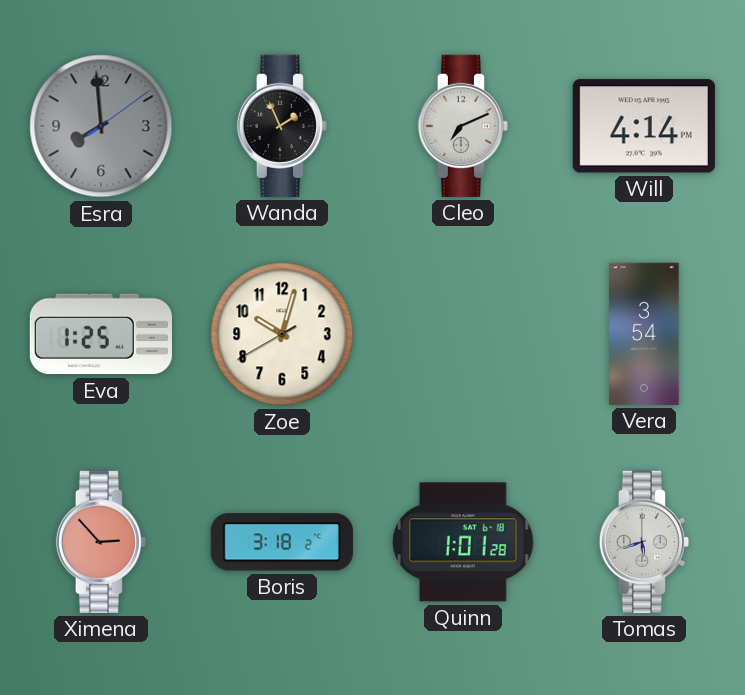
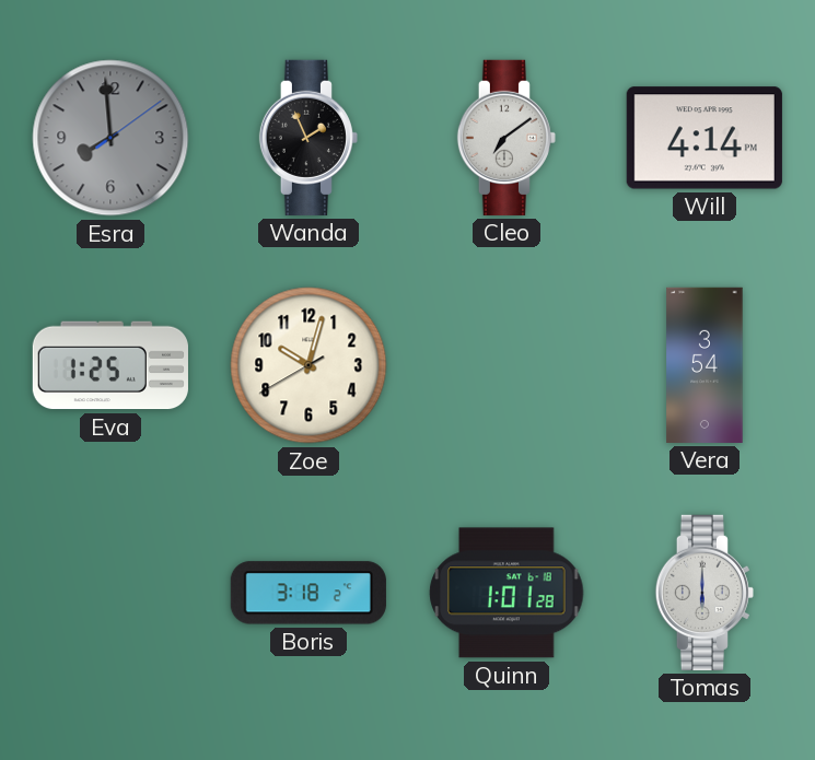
Cleo: 7:11 -> 7:09 (507, 138)
Ximena: 2:53 -> none (101, 542)
Tomas: 5:42 -> 6:00 (705, 593)
